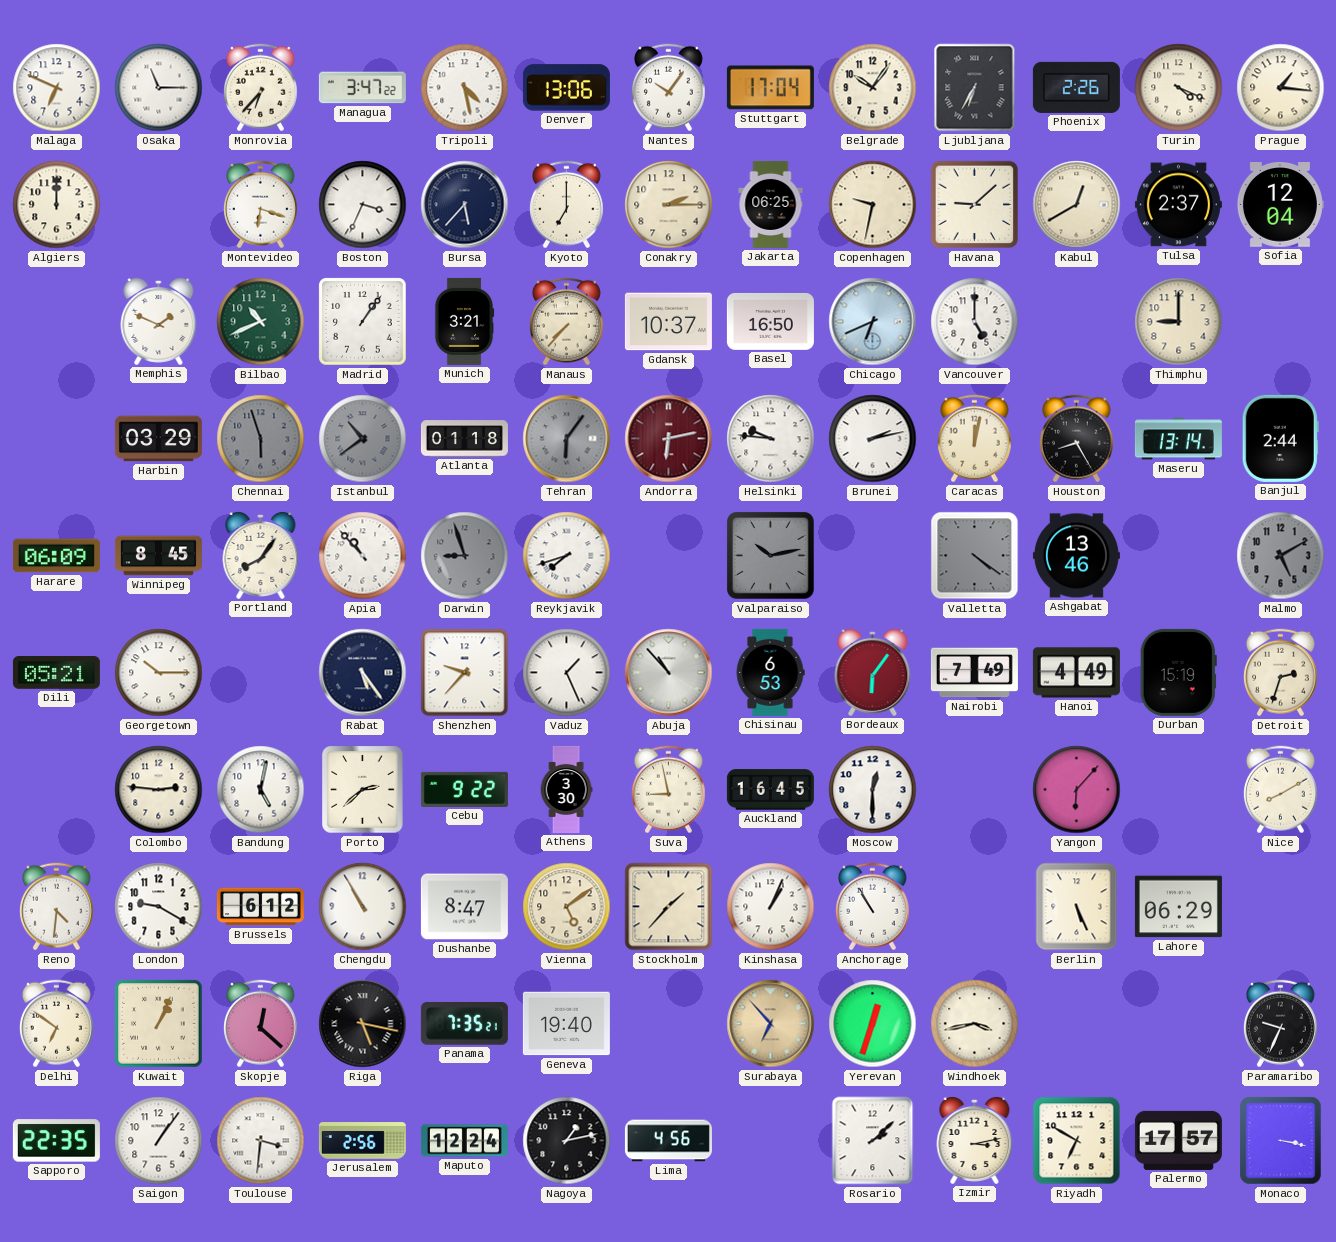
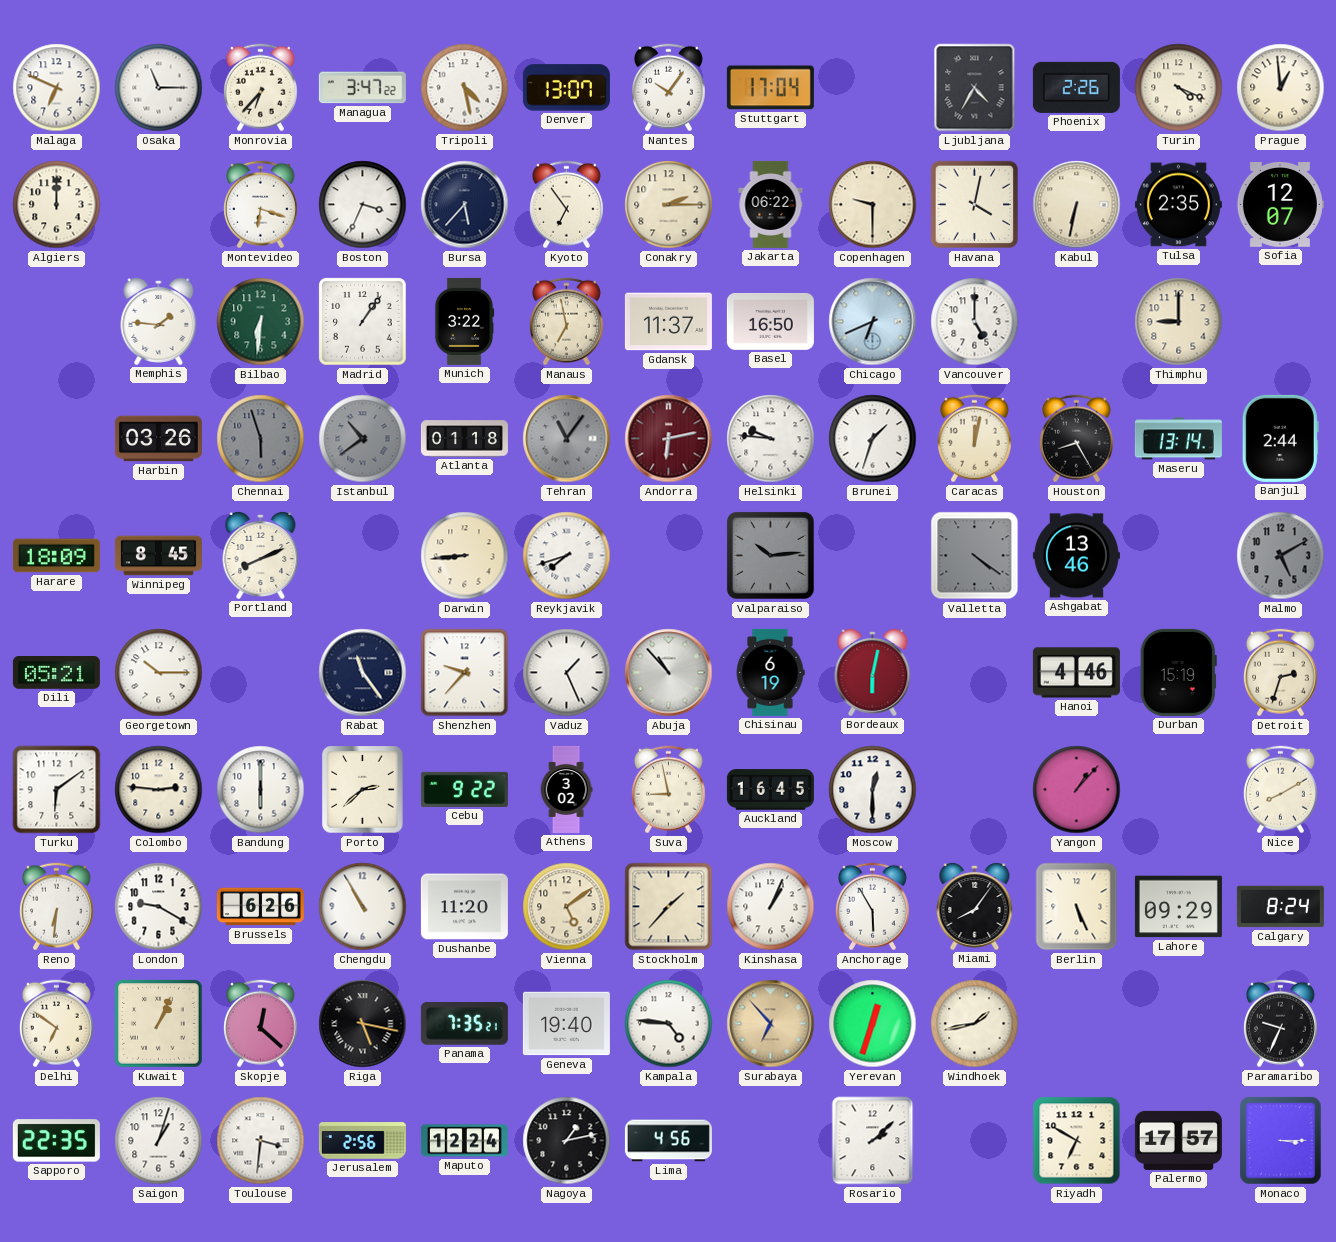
Denver: 13:06 -> 13:07 (566, 88)
Belgrade: 10:06 -> none (873, 88)
Ljubljana: 6:35 -> 4:35 (975, 88)
Prague: 1:16 -> 12:59 (1281, 88)
Kyoto: 7:00 -> 6:54 (566, 205)
Jakarta: 06:25 -> 06:22 (771, 204)
Copenhagen: 9:32 -> 9:30 (873, 205)
Havana: 9:08 -> 4:02 (975, 205)
Kabul: 12:40 -> 6:32 (1077, 205)
Tulsa: 2:37 -> 2:35 (1178, 205)
Sofia: 12:04 -> 12:07 (1280, 205)
Memphis: 1:49 -> 1:46 (159, 321)
Bilbao: 10:41 -> 6:31 (261, 322)
Munich: 3:21 -> 3:22 (464, 321)
Manaus: 7:37 -> 6:58 (566, 322)
Gdansk: 10:37 -> 11:37 (668, 322)
Harbin: 03:29 -> 03:26 (158, 439)
Tehran: 6:06 -> 11:06 (567, 439)
Brunei: 2:13 -> 1:33 (873, 439)
Harare: 06:09 -> 18:09 (56, 556)
Portland: 8:06 -> 8:11 (261, 555)
Apia: 10:53 -> none (363, 556)
Darwin: 8:57 -> 8:44 (465, 556)
Darwin dial: grey -> cream (465, 556)
Valparaiso: 10:13 -> 10:14 (770, 555)
Rabat: 5:24 -> 11:24 (363, 673)
Chisinau: 6:53 -> 6:19 (770, 672)
Bordeaux: 6:06 -> 6:02 (873, 672)
Nairobi: 7:49 -> none (974, 673)
Hanoi: 4:49 -> 4:46 (1076, 673)
Turku: none -> 6:09 (57, 790)
Bandung: 5:02 -> 6:00 (261, 790)
Athens: 3:30 -> 3:02 (566, 789)
Yangon: 6:07 -> 1:07 (1077, 790)
Reno: 4:31 -> 6:31 (56, 907)
Brussels: 6:12 -> 6:26 (260, 907)
Dushanbe: 8:47 -> 11:20 (464, 907)
Anchorage: 10:55 -> 5:55 (872, 907)
Miami: none -> 8:06 (975, 906)
Lahore: 06:29 -> 09:29 (1178, 907)
Calgary: none -> 8:24 (1280, 907)
Kampala: none -> 4:46 (669, 1024)
Windhoek: 3:43 -> 1:43 (975, 1024)
Saigon: 1:06 -> 1:03 (159, 1141)
Izmir: 3:13 -> none (975, 1140)
Monaco: 3:17 -> 3:15 (1281, 1141)
